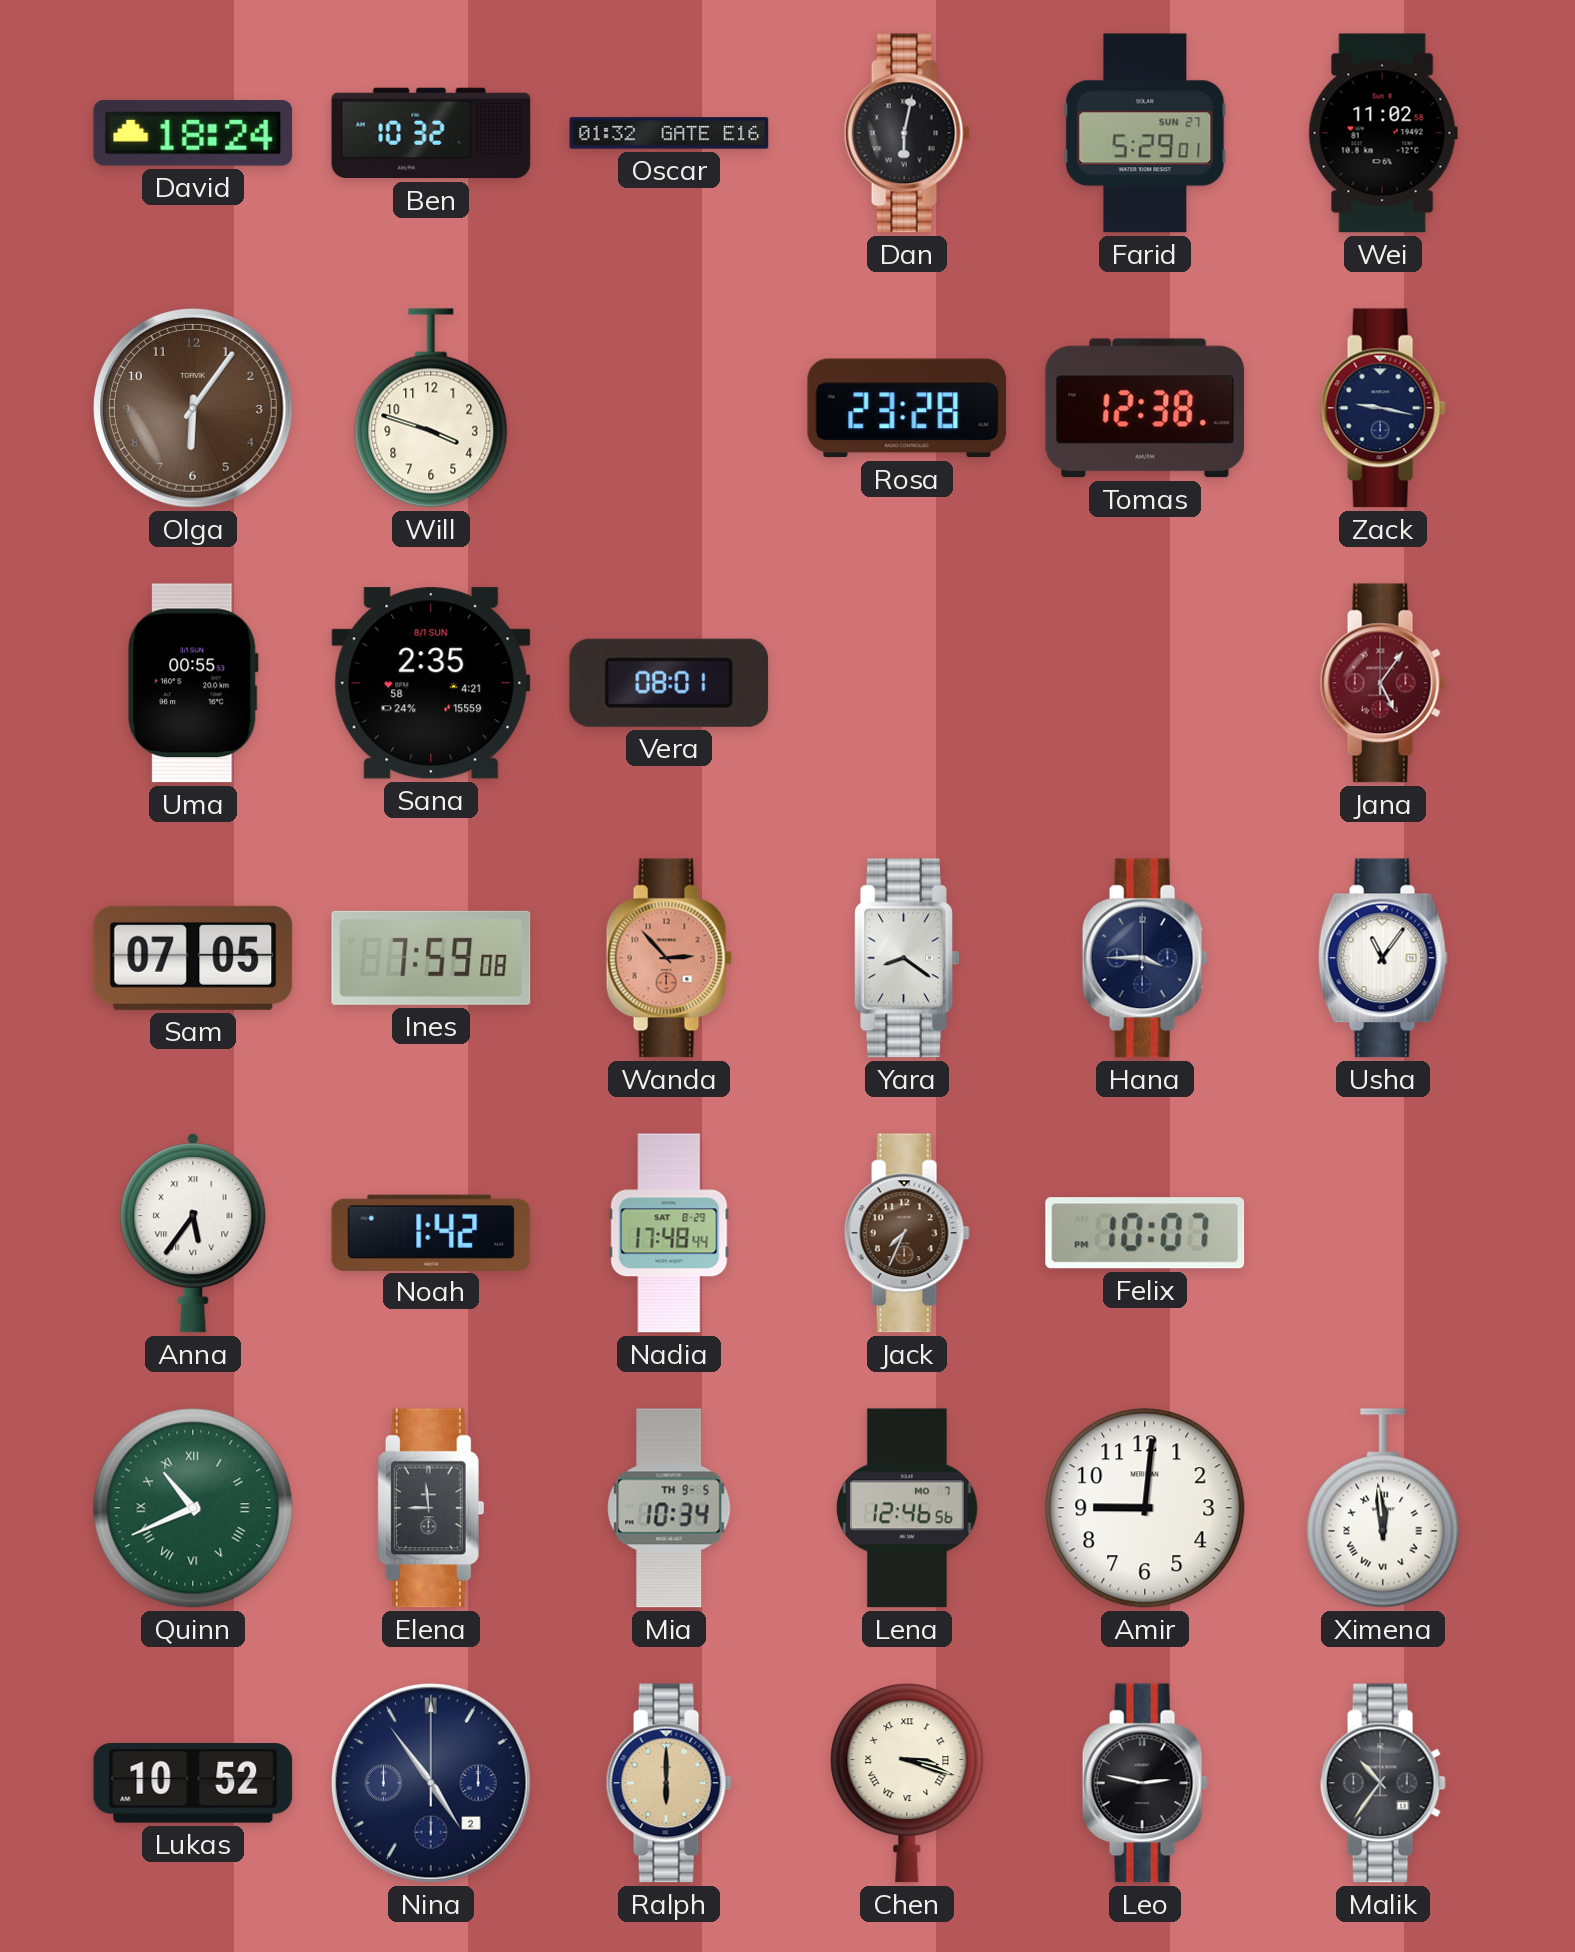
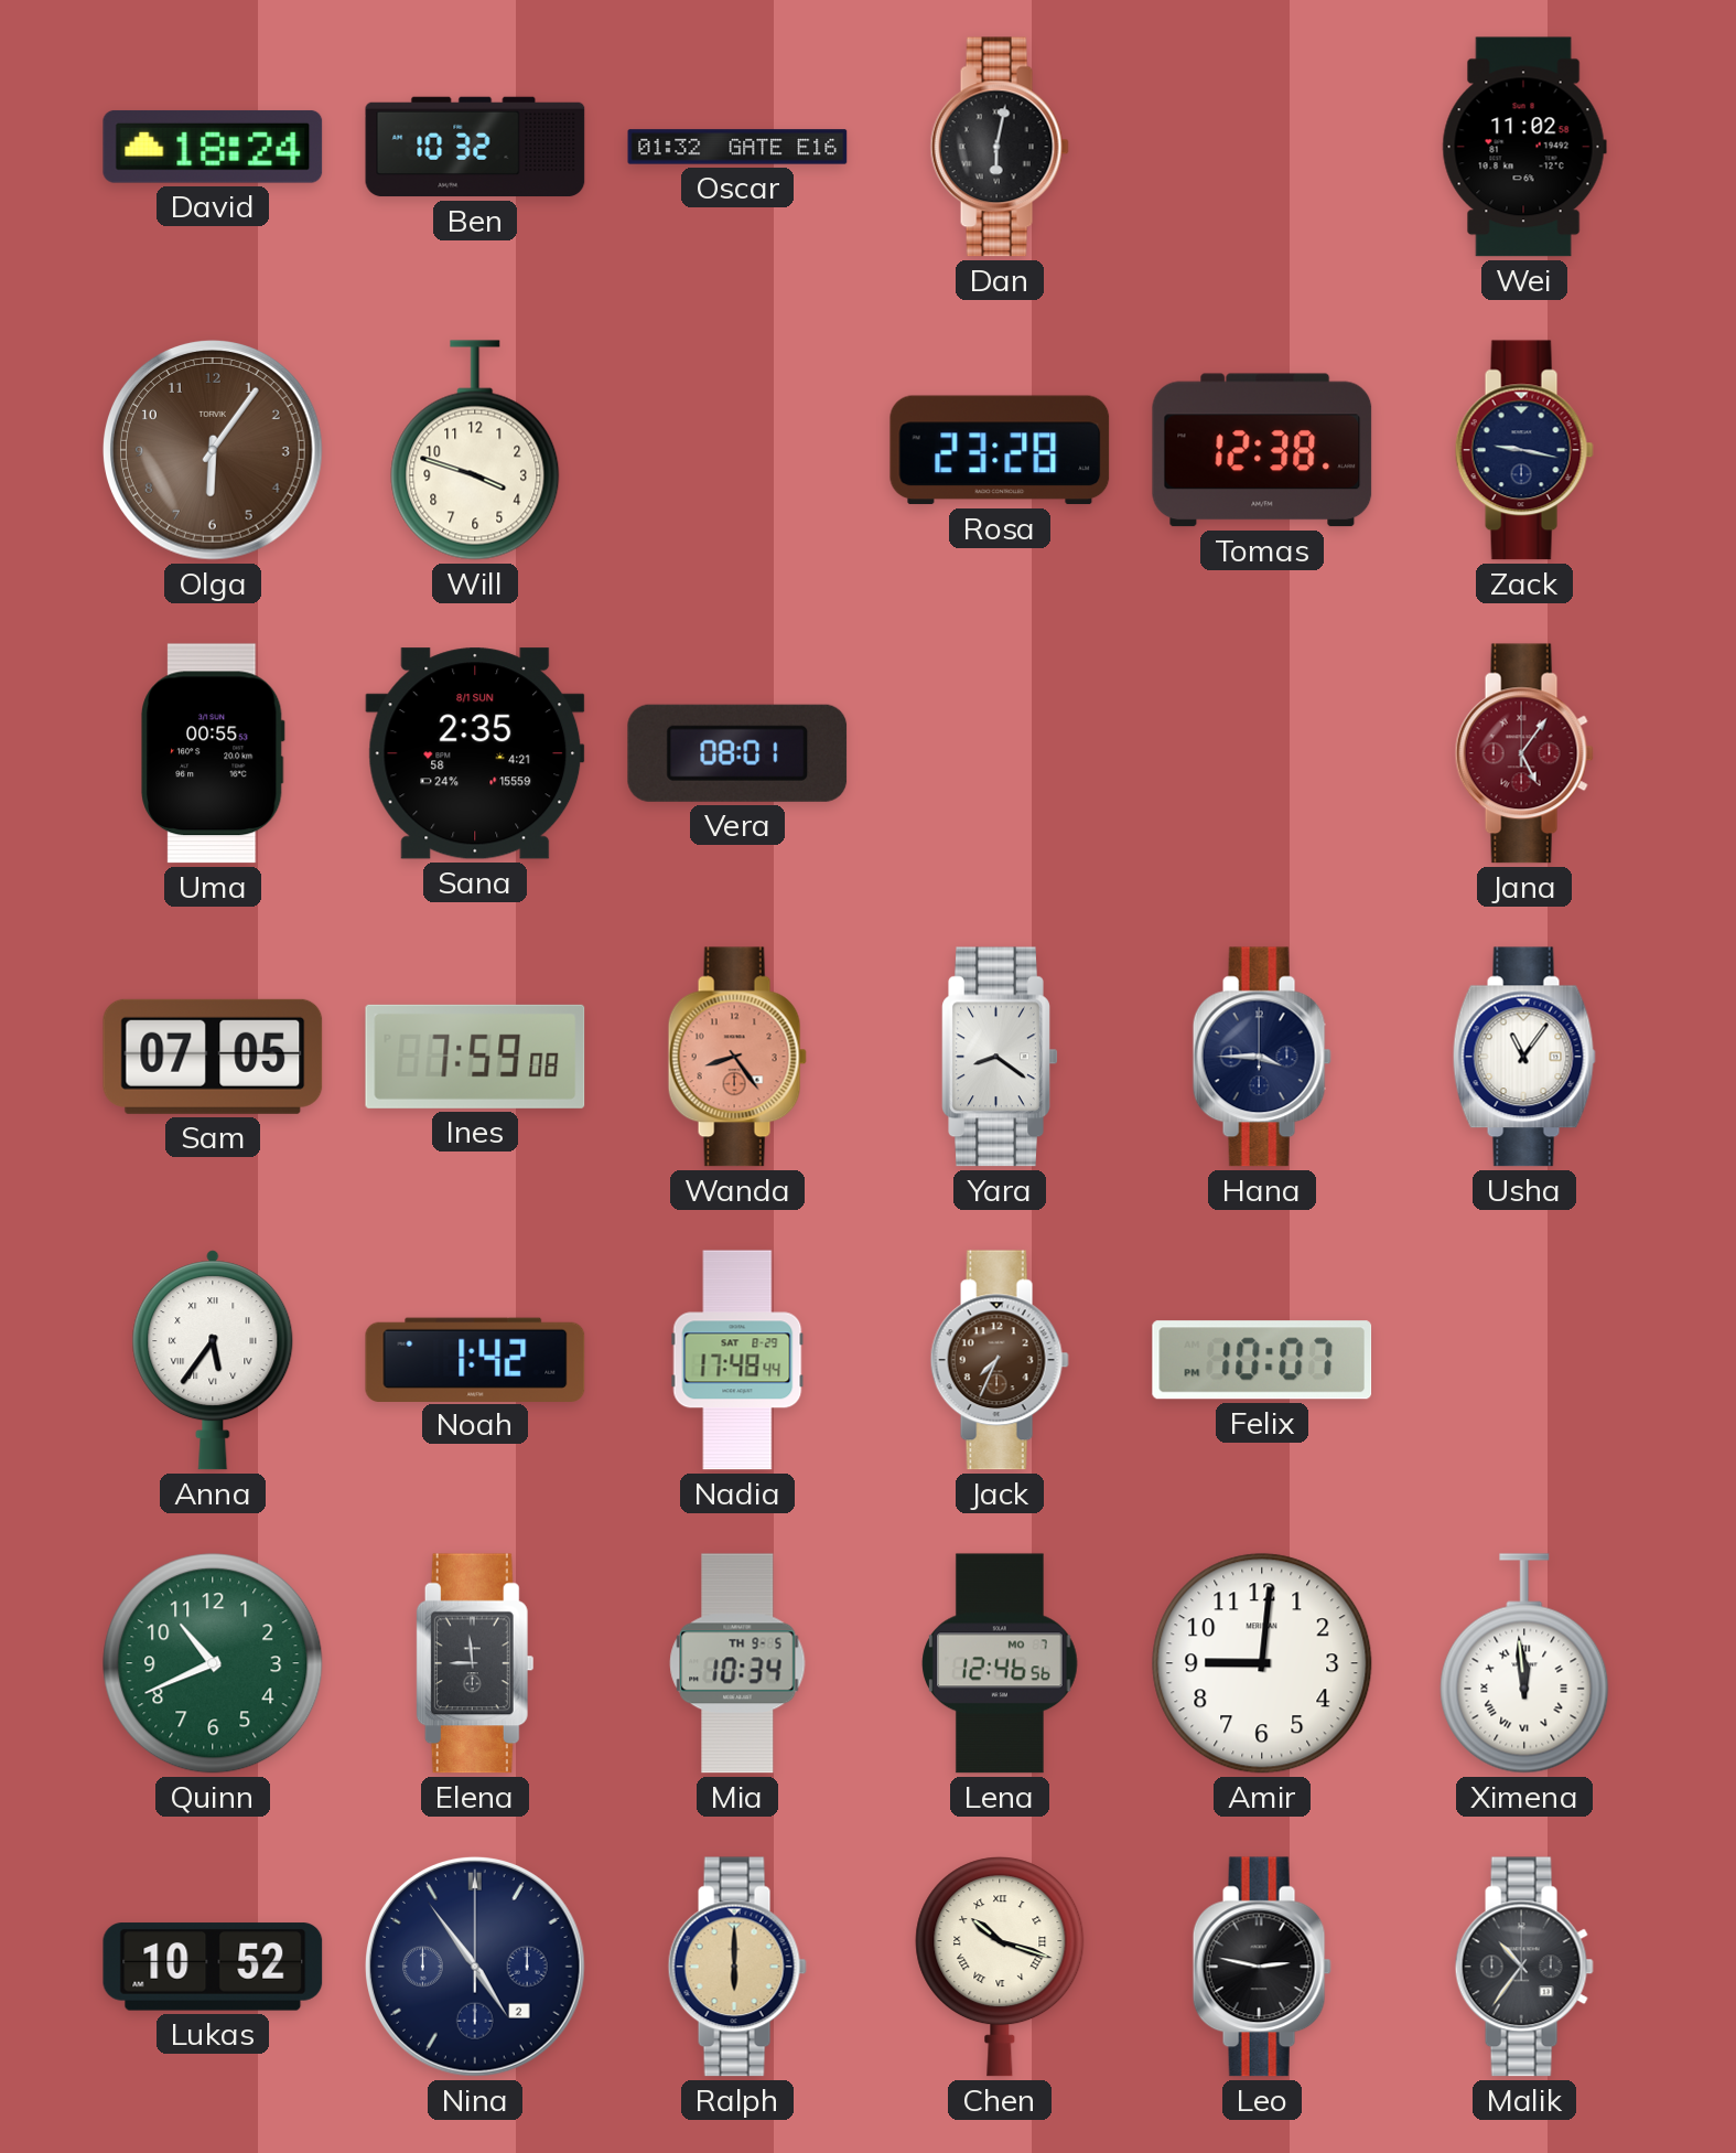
Farid: 5:29 -> none (1145, 133)
Wanda: 2:53 -> 8:24 (737, 1057)
Quinn numerals: Roman -> Arabic (213, 1663)
Chen: 3:18 -> 10:18 (1000, 1967)
